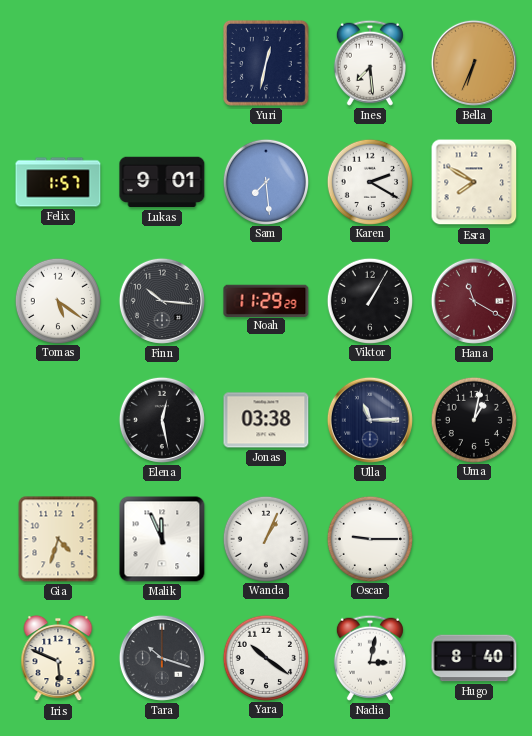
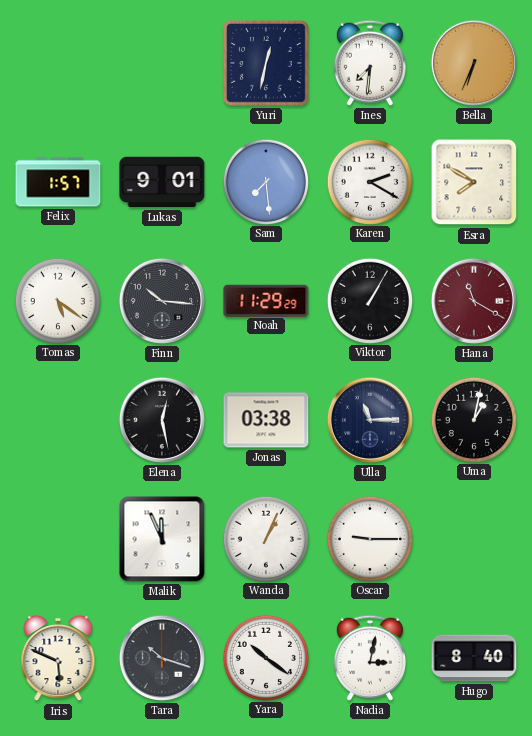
Ines: 7:29 -> 7:31 (370, 63)
Gia: 4:33 -> none (58, 539)
